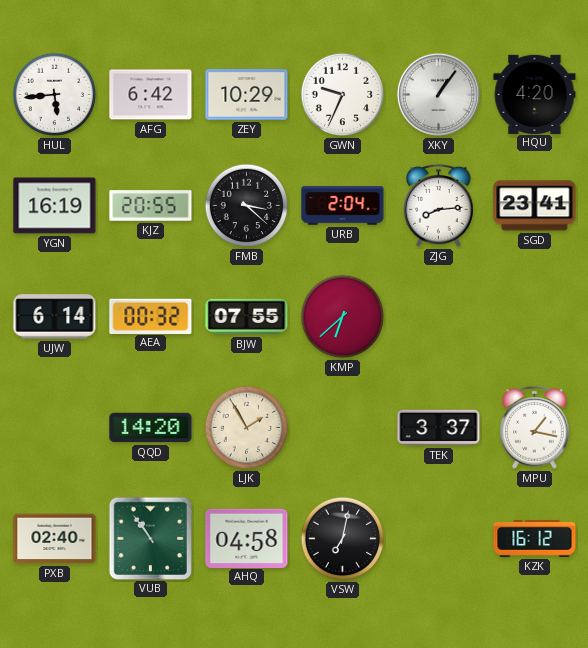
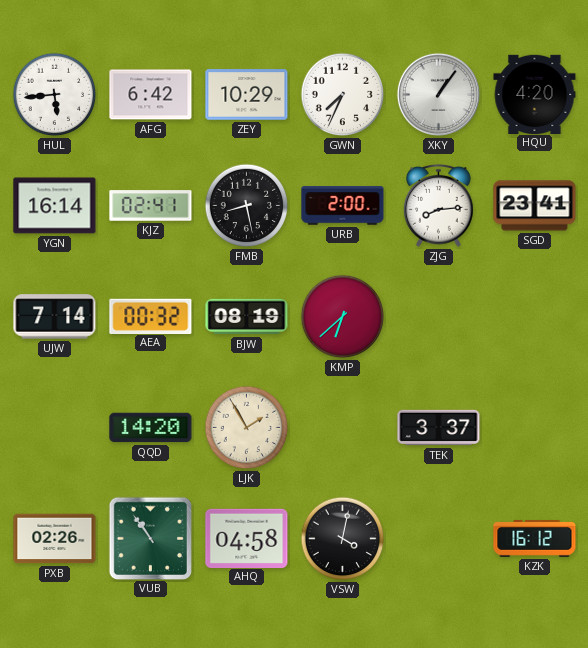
GWN: 9:34 -> 7:34 (343, 95)
YGN: 16:19 -> 16:14 (55, 206)
KJZ: 20:55 -> 02:41 (151, 206)
FMB: 3:22 -> 8:28 (247, 206)
URB: 2:04 -> 2:00 (343, 206)
UJW: 6:14 -> 7:14 (55, 317)
BJW: 07:55 -> 08:19 (247, 317)
MPU: 1:17 -> none (535, 428)
PXB: 02:40 -> 02:26 (55, 539)
VSW: 7:02 -> 4:02 (343, 539)
